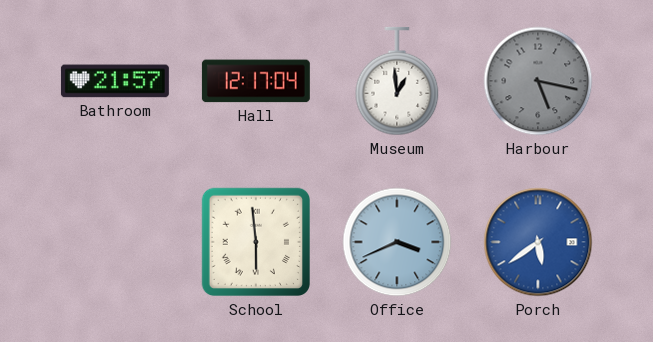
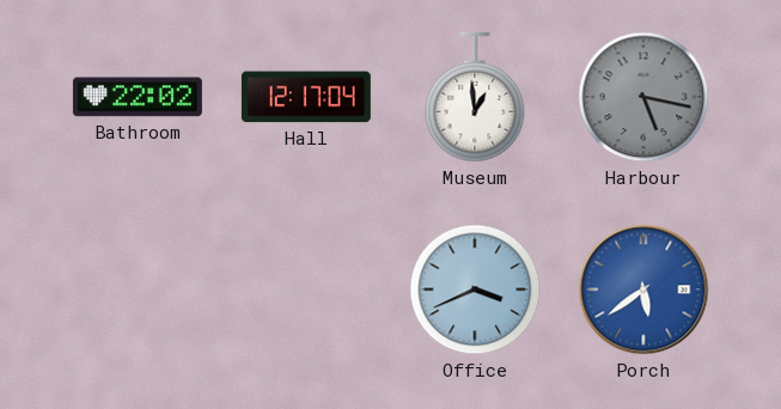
Bathroom: 21:57 -> 22:02 (138, 97)
School: 5:59 -> none (256, 242)
